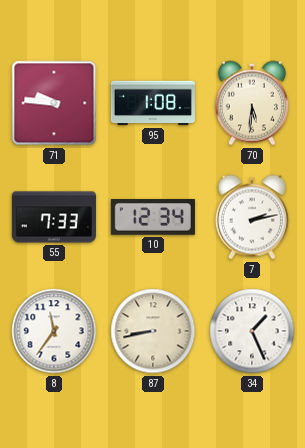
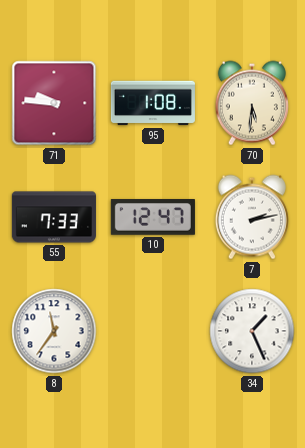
10: 12:34 -> 12:47 (153, 217)
87: 8:43 -> none (153, 331)
